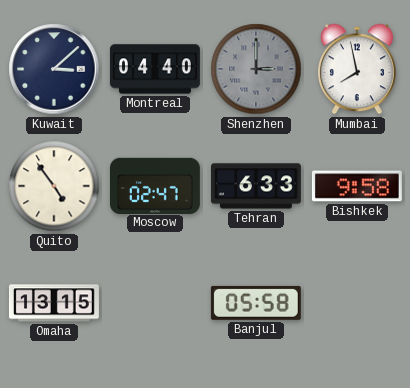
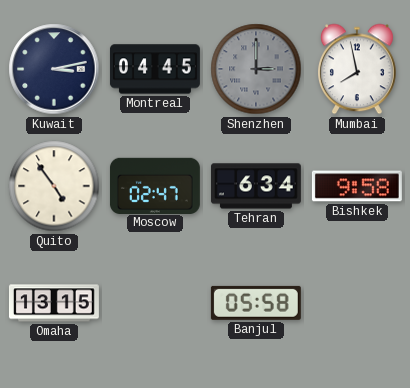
Kuwait: 3:08 -> 3:13 (54, 69)
Montreal: 04:40 -> 04:45 (155, 69)
Tehran: 6:33 -> 6:34 (256, 186)
